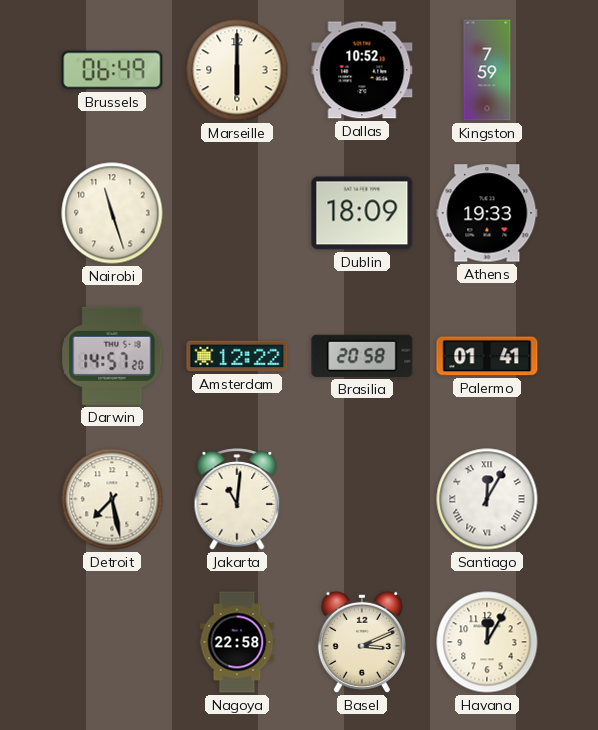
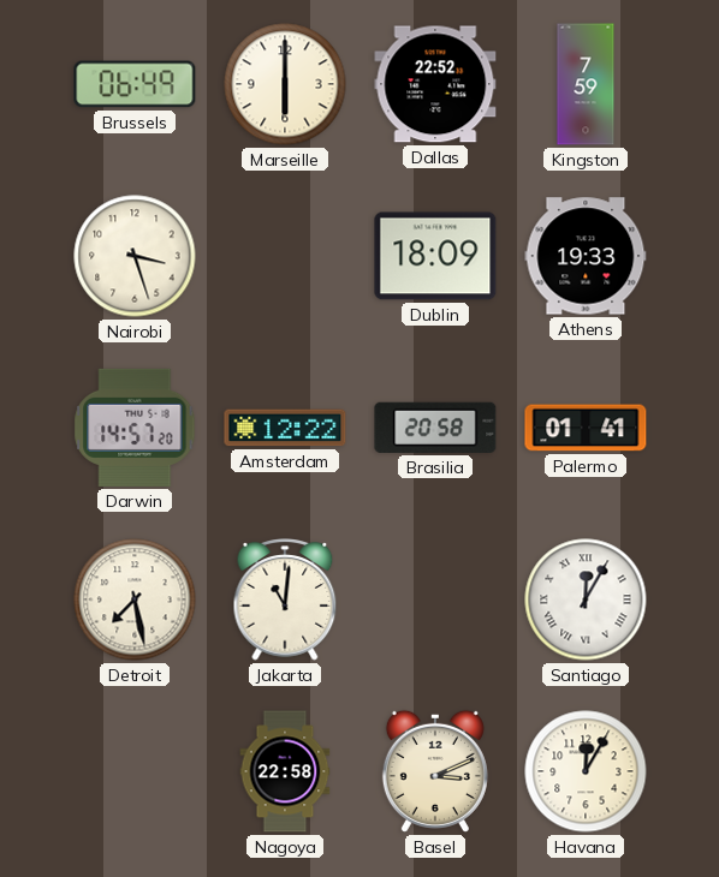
Dallas: 10:52 -> 22:52 (435, 84)
Nairobi: 11:27 -> 3:27 (135, 256)
